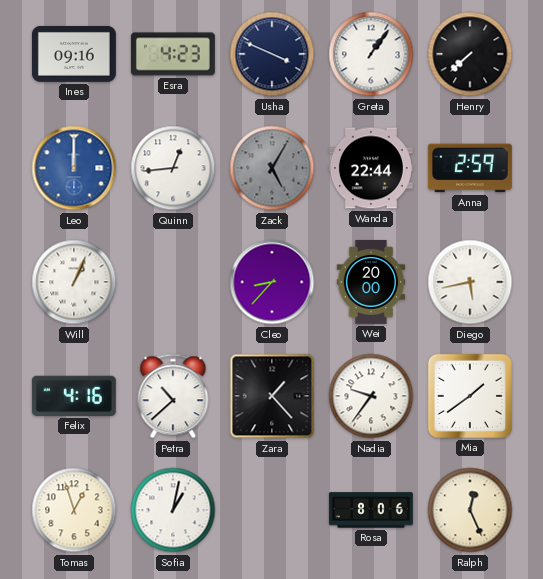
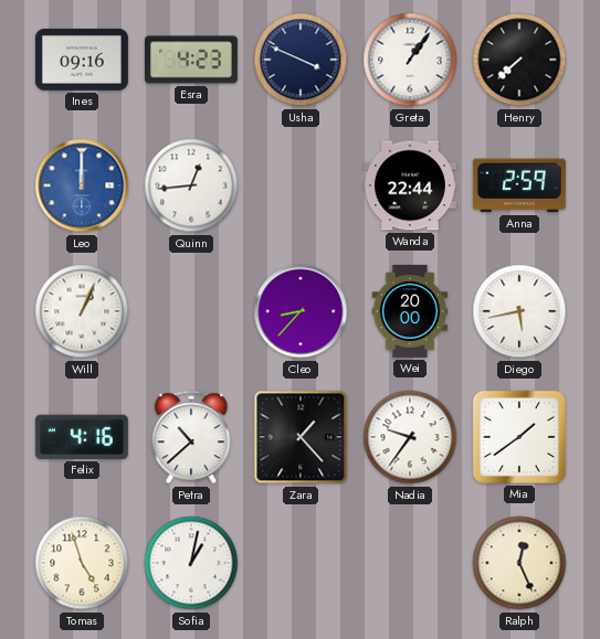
Zack: 5:05 -> none (272, 168)
Tomas: 12:57 -> 4:57 (82, 563)
Rosa: 8:06 -> none (371, 510)
